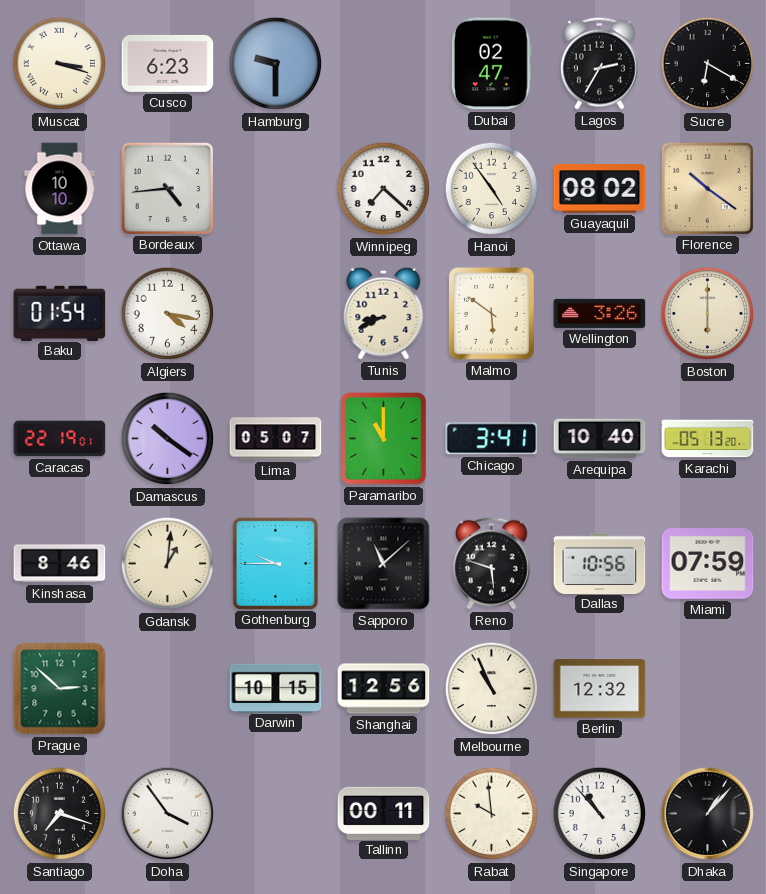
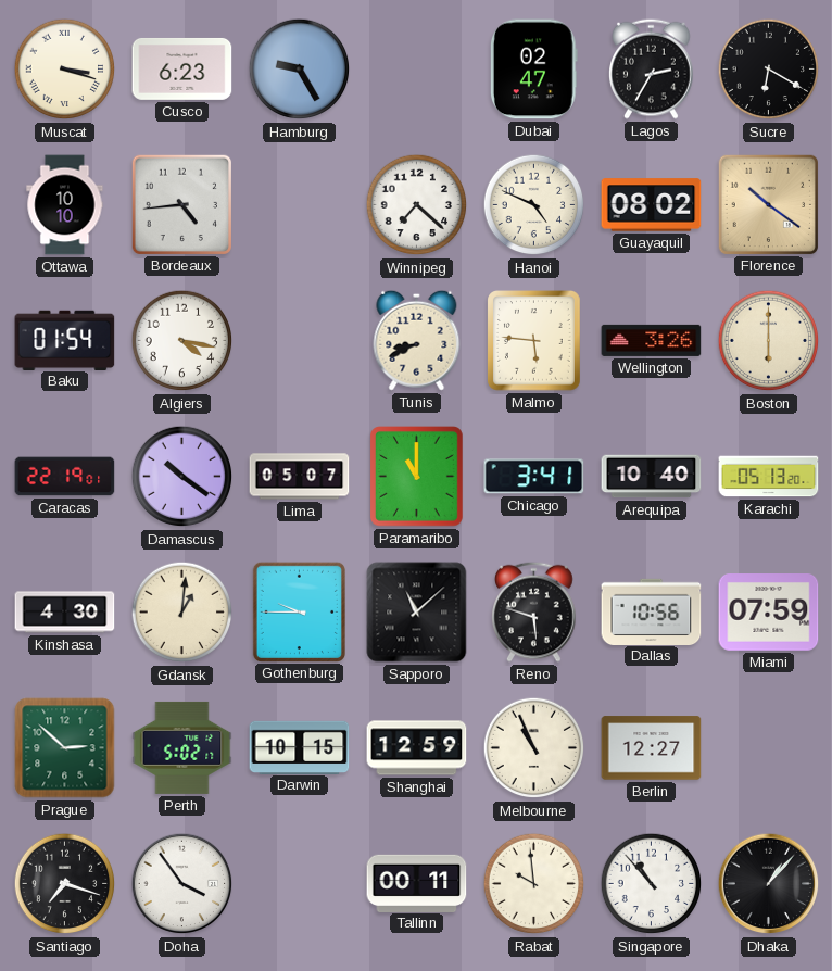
Hamburg: 9:30 -> 9:25 (300, 70)
Hanoi: 4:54 -> 4:49 (534, 205)
Malmo: 5:51 -> 5:46 (534, 341)
Kinshasa: 8:46 -> 4:30 (65, 613)
Perth: none -> 5:02 (182, 747)
Shanghai: 12:56 -> 12:59 (417, 748)
Berlin: 12:32 -> 12:27 (652, 748)
